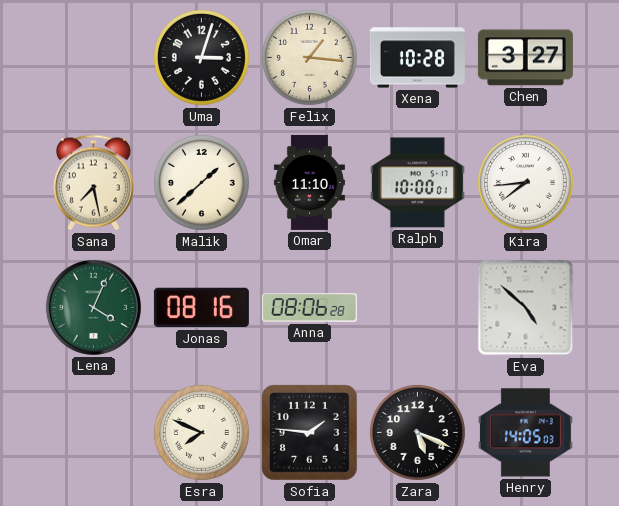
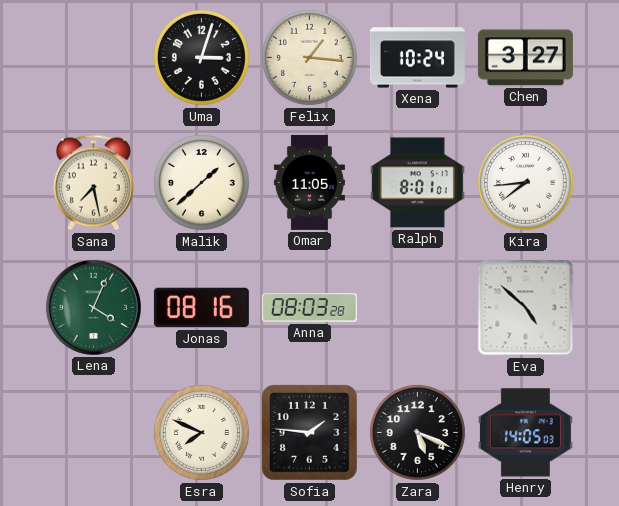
Xena: 10:28 -> 10:24 (417, 58)
Omar: 11:10 -> 11:05 (309, 182)
Ralph: 10:00 -> 8:01 (417, 183)
Anna: 08:06 -> 08:03 (309, 308)
